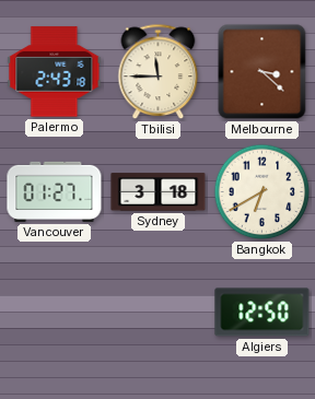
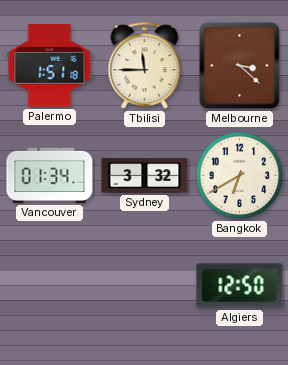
Palermo: 2:43 -> 1:51 (50, 66)
Vancouver: 01:27 -> 01:34 (50, 175)
Sydney: 3:18 -> 3:32 (145, 176)
